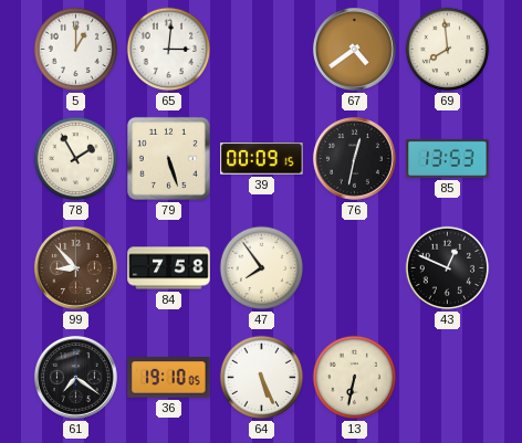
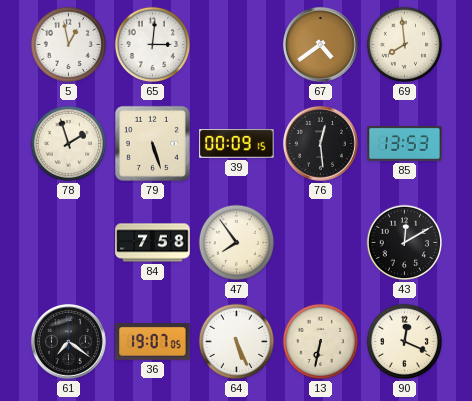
5: 1:00 -> 12:58 (69, 45)
78: 1:55 -> 1:57 (69, 144)
76: 12:32 -> 12:29 (320, 143)
99: 8:53 -> none (75, 267)
43: 12:49 -> 12:10 (405, 243)
36: 19:10 -> 19:07 (153, 342)
90: none -> 12:19 (405, 342)
